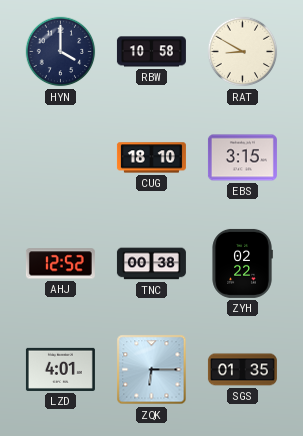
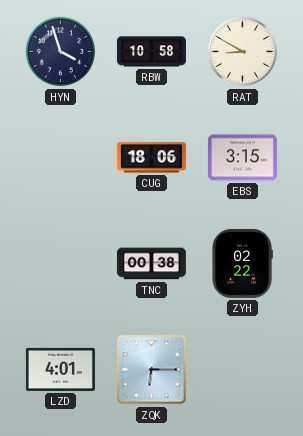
HYN: 4:00 -> 3:57 (61, 52)
CUG: 18:10 -> 18:06 (151, 158)
AHJ: 12:52 -> none (60, 264)
SGS: 01:35 -> none (242, 370)
